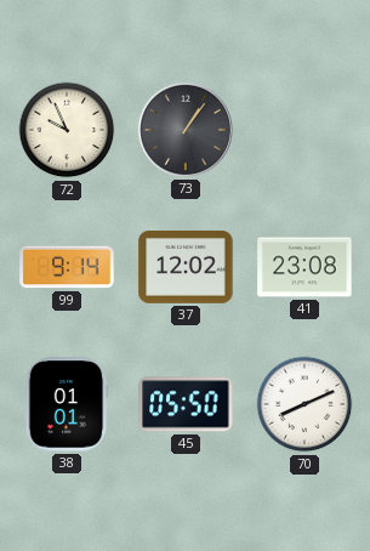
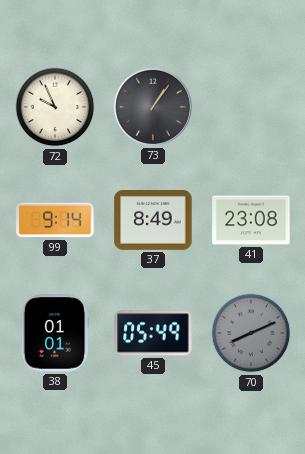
37: 12:02 -> 8:49 (153, 220)
45: 05:50 -> 05:49 (153, 333)
70 dial: white -> grey (251, 333)
